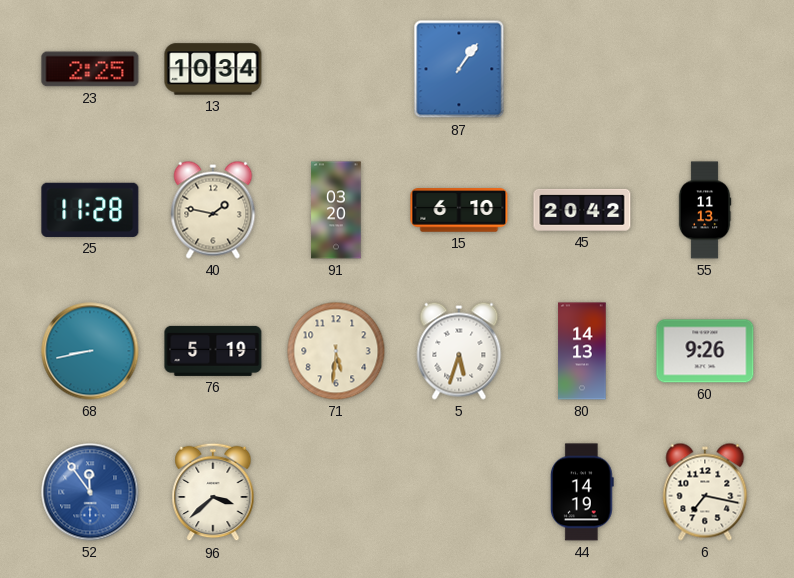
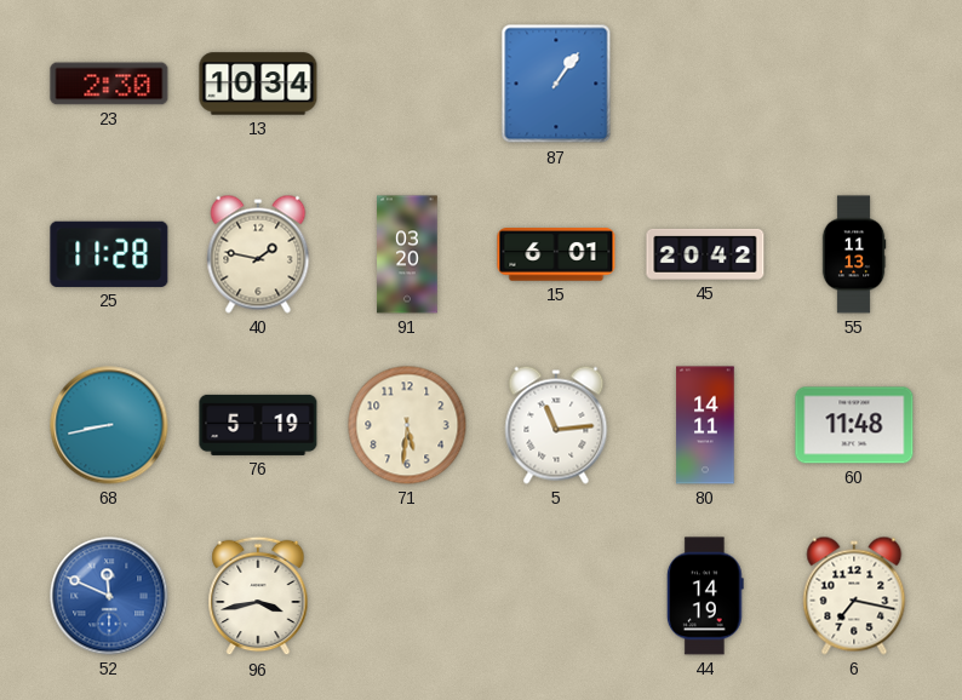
23: 2:25 -> 2:30 (109, 84)
15: 6:10 -> 6:01 (556, 254)
5: 5:33 -> 11:14 (556, 425)
80: 14:13 -> 14:11 (705, 425)
60: 9:26 -> 11:48 (854, 425)
52: 11:54 -> 11:49 (109, 596)
96: 3:38 -> 3:43 (258, 596)
